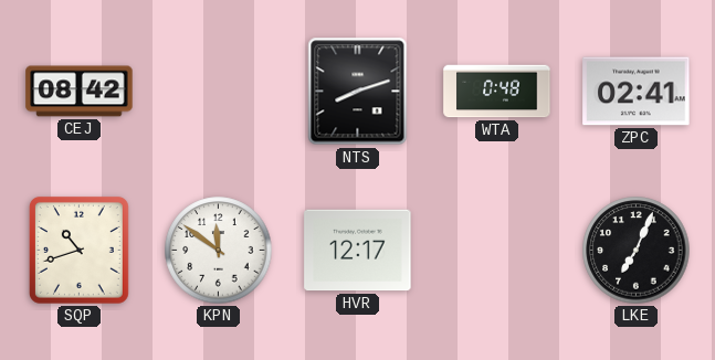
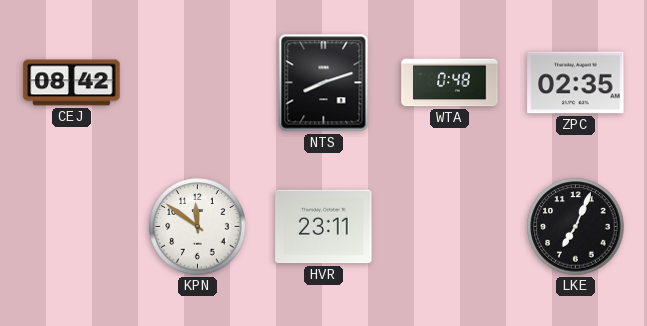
ZPC: 02:41 -> 02:35 (576, 83)
SQP: 10:42 -> none (78, 250)
HVR: 12:17 -> 23:11 (324, 227)
